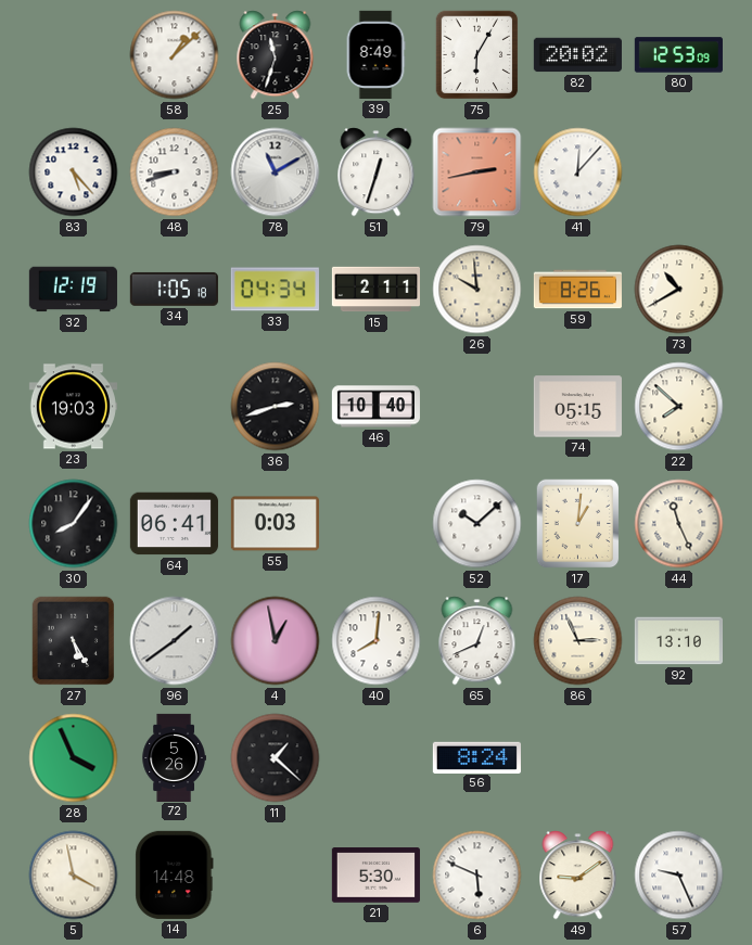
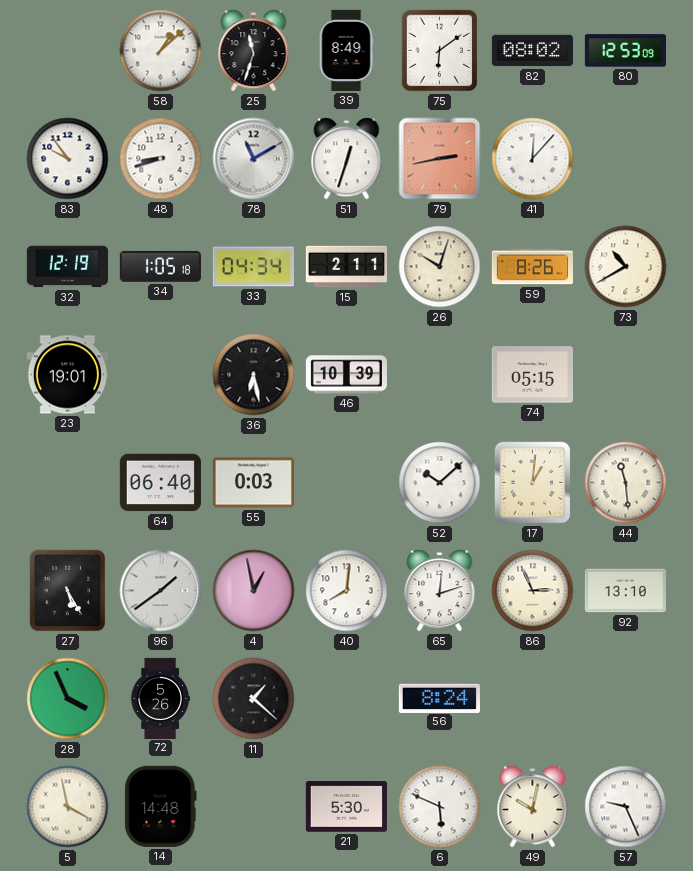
75: 6:05 -> 6:09 (440, 51)
82: 20:02 -> 08:02 (532, 51)
83: 5:23 -> 9:54 (68, 159)
26: 9:59 -> 10:03 (440, 267)
23: 19:03 -> 19:01 (67, 375)
36: 2:42 -> 6:28 (254, 375)
46: 10:40 -> 10:39 (346, 375)
22: 7:52 -> none (679, 407)
30: 8:06 -> none (74, 524)
64: 06:41 -> 06:40 (160, 483)
44: 11:26 -> 11:29 (626, 483)
65: 12:41 -> 12:12 (440, 591)
49: 9:09 -> 10:02 (533, 807)
